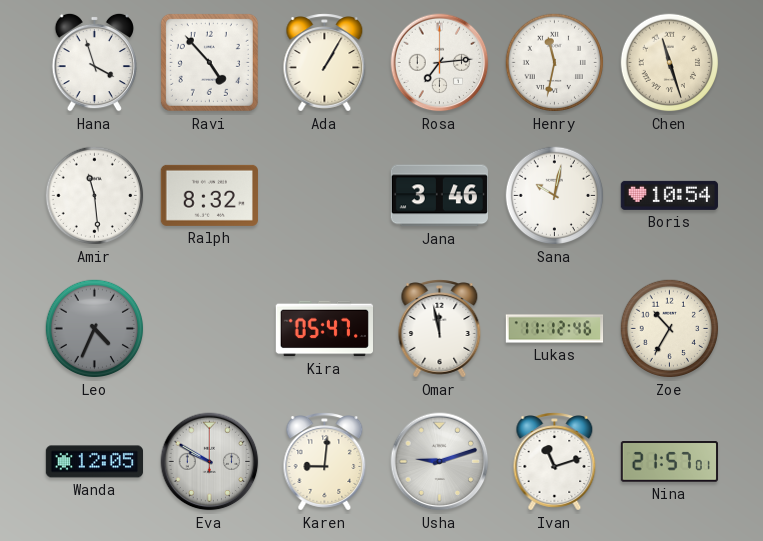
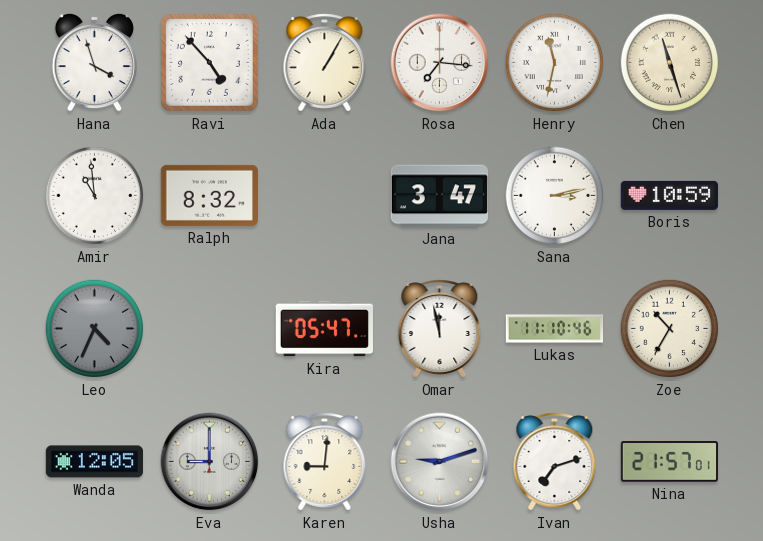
Rosa: 7:14 -> 7:16 (440, 63)
Amir: 11:29 -> 10:59 (95, 196)
Jana: 3:46 -> 3:47 (439, 196)
Sana: 10:02 -> 3:13 (555, 196)
Boris: 10:54 -> 10:59 (669, 195)
Lukas: 11:12 -> 11:10 (555, 329)
Eva: 9:50 -> 9:00 (210, 462)
Ivan: 11:12 -> 7:12 (555, 462)
